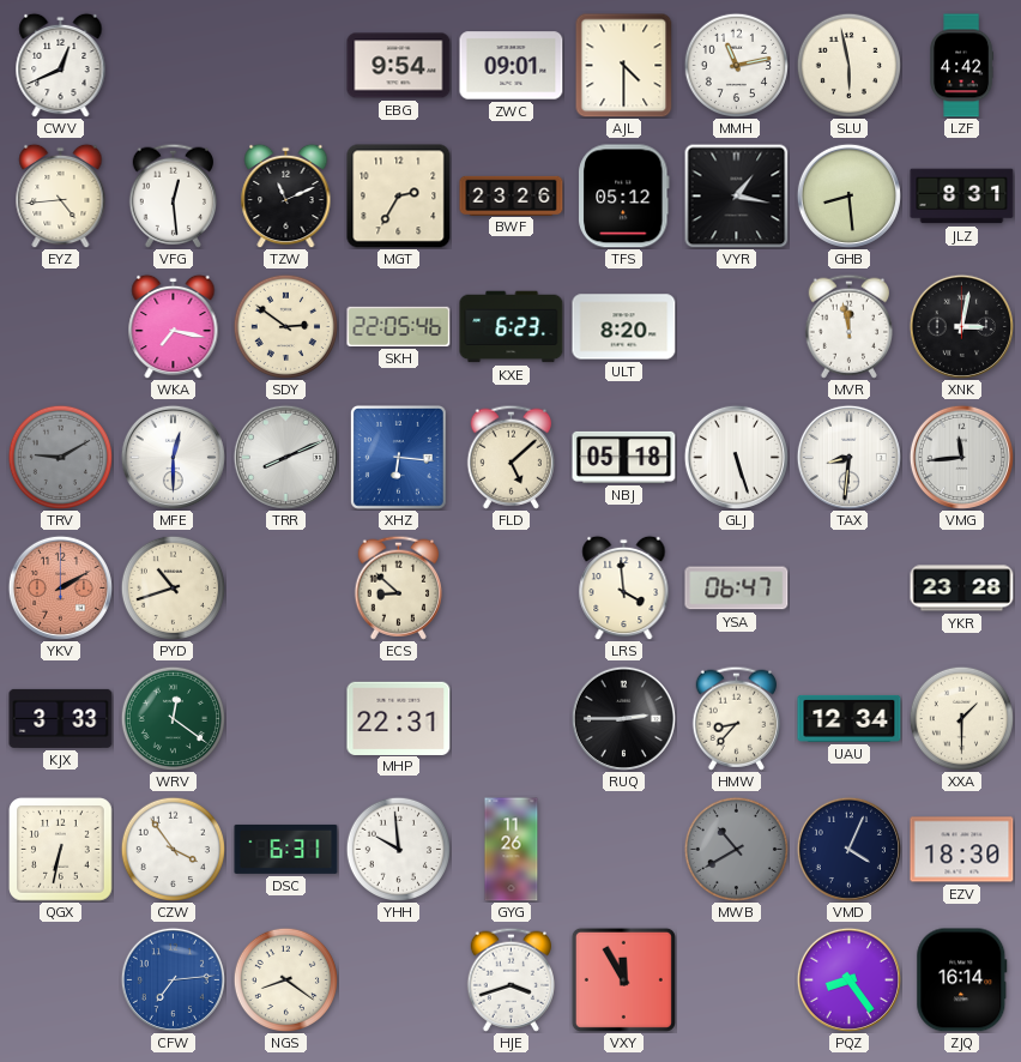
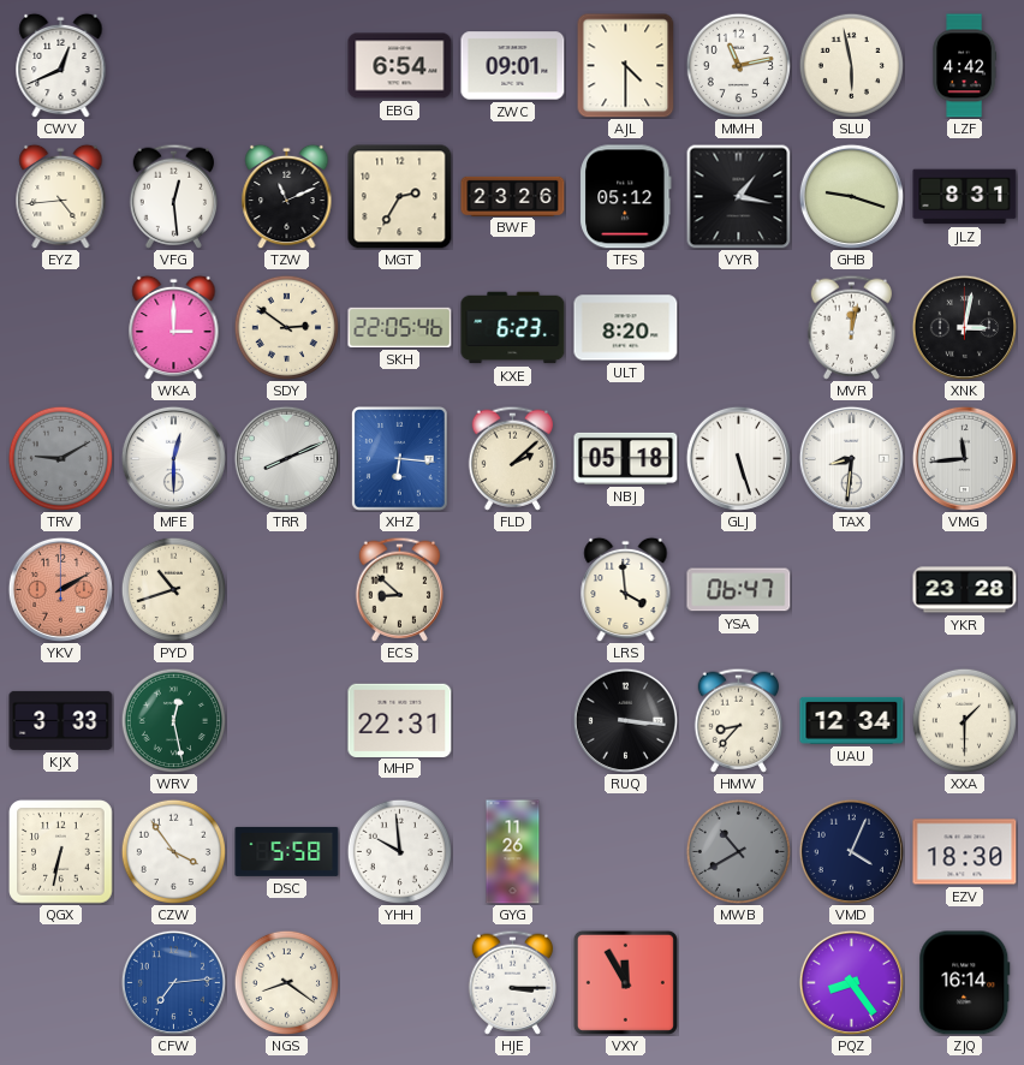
EBG: 9:54 -> 6:54 (400, 66)
GHB: 8:29 -> 9:18 (851, 196)
WKA: 7:17 -> 3:00 (174, 327)
MVR: 11:58 -> 12:02 (851, 327)
FLD: 5:08 -> 2:08 (512, 458)
WRV: 12:21 -> 12:28 (173, 720)
RUQ: 2:45 -> 3:16 (625, 720)
DSC: 6:31 -> 5:58 (287, 851)
HJE: 3:42 -> 3:15 (512, 982)
